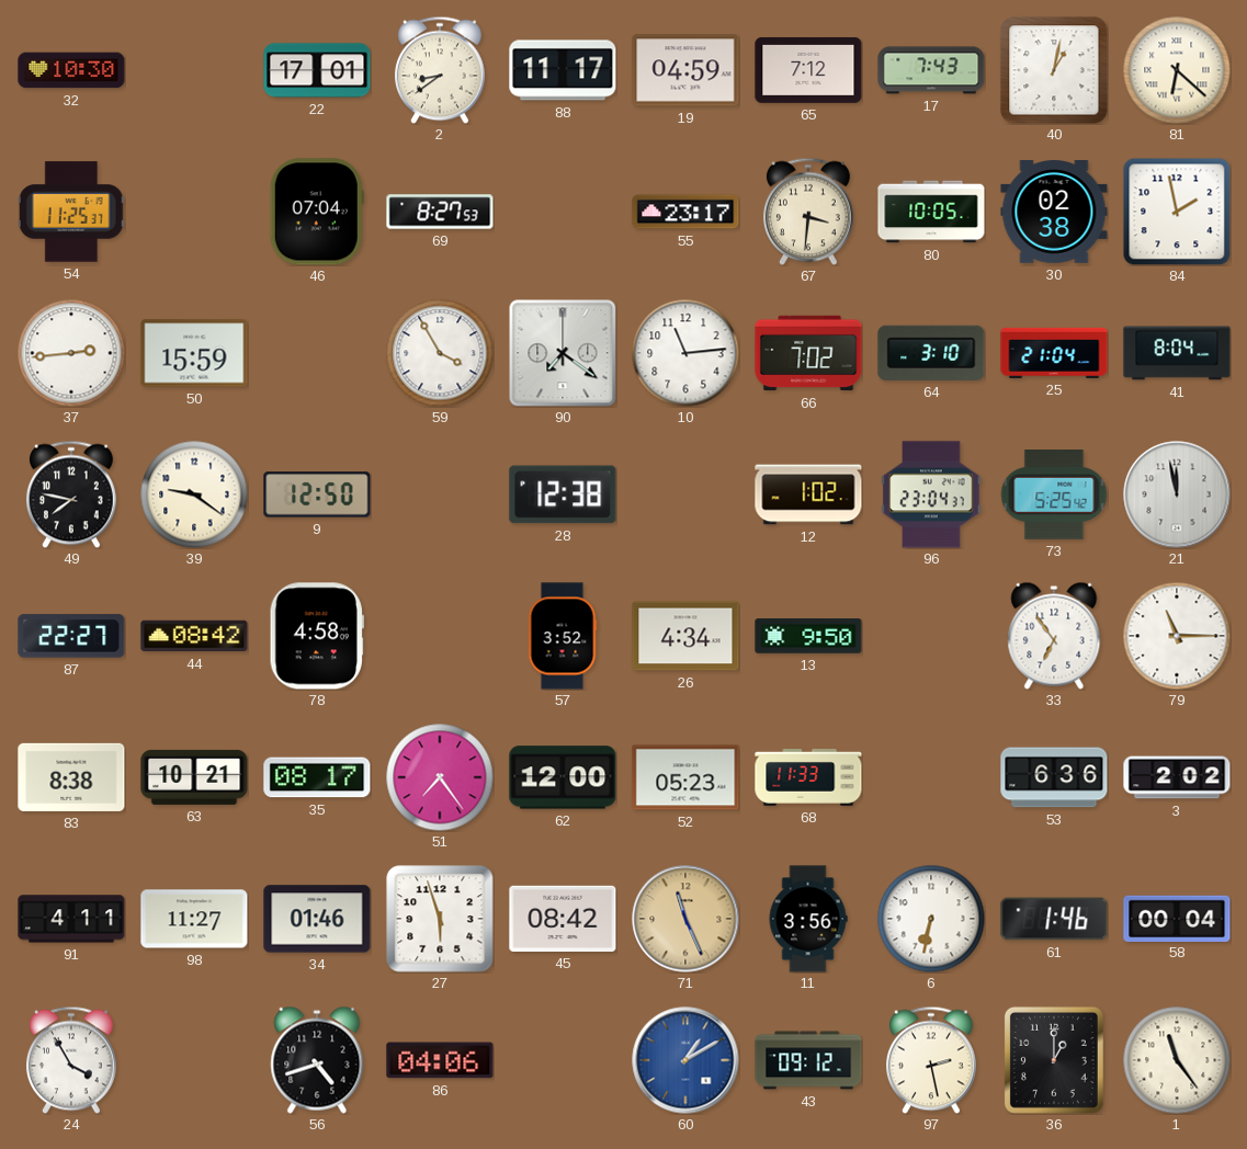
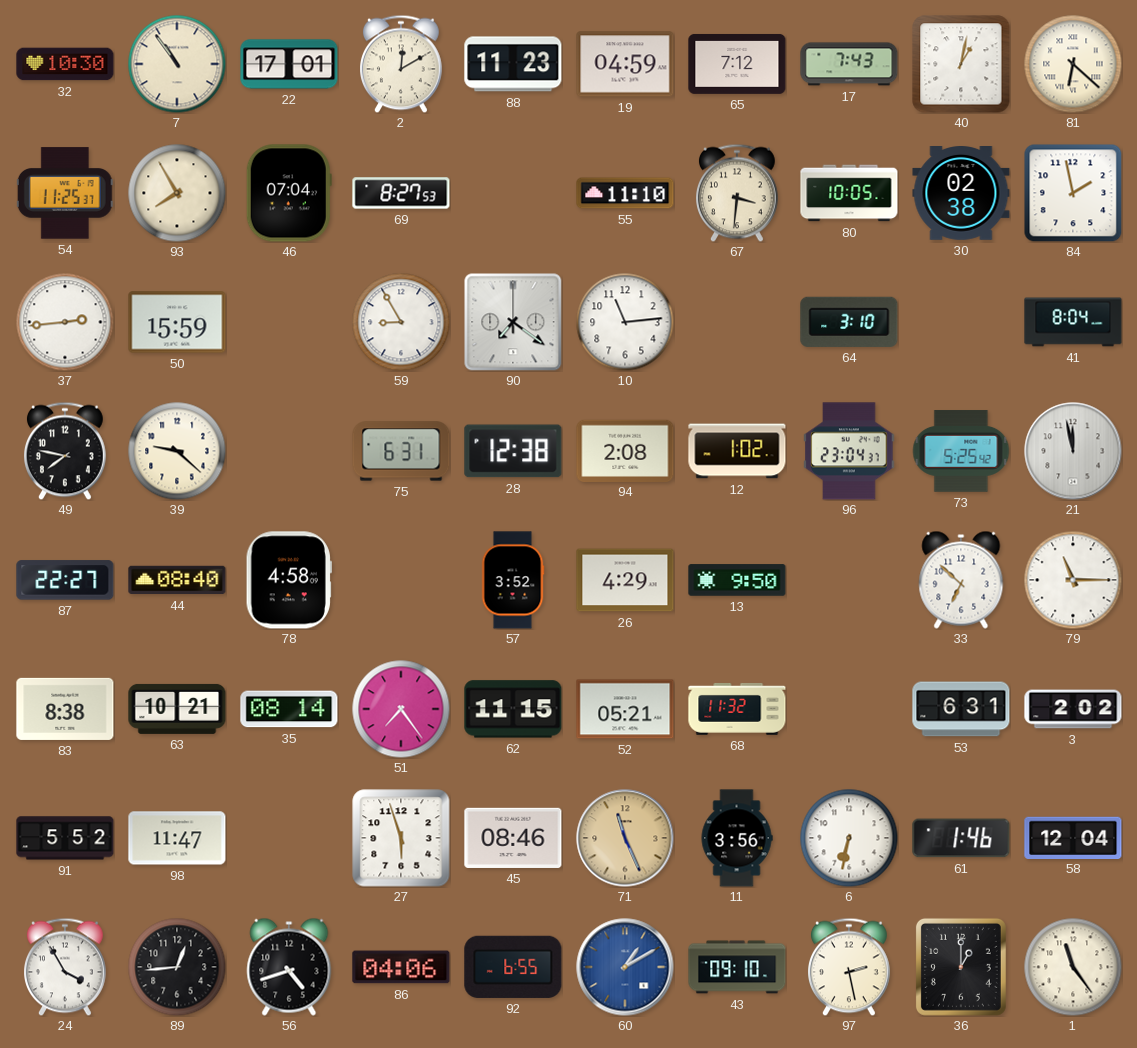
7: none -> 10:54 (177, 64)
2: 8:39 -> 12:10 (402, 64)
88: 11:17 -> 11:23 (513, 64)
93: none -> 7:55 (177, 193)
55: 23:17 -> 11:10 (625, 193)
59: 3:55 -> 8:55 (401, 322)
66: 7:02 -> none (808, 353)
25: 21:04 -> none (1054, 353)
39: 9:21 -> 9:22 (177, 451)
9: 12:50 -> none (317, 494)
75: none -> 6:31 (401, 451)
94: none -> 2:08 (625, 450)
44: 08:42 -> 08:40 (177, 580)
26: 4:34 -> 4:29 (625, 580)
33: 6:54 -> 6:52 (961, 580)
35: 08:17 -> 08:14 (289, 709)
62: 12:00 -> 11:15 (513, 709)
52: 05:23 -> 05:21 (625, 709)
68: 11:33 -> 11:32 (737, 709)
53: 6:36 -> 6:31 (961, 709)
91: 4:11 -> 5:52 (65, 838)
98: 11:27 -> 11:47 (177, 838)
34: 01:46 -> none (317, 919)
45: 08:42 -> 08:46 (513, 838)
58: 00:04 -> 12:04 (1073, 837)
89: none -> 12:44 (177, 967)
92: none -> 6:55 (513, 967)
43: 09:12 -> 09:10 (737, 967)
